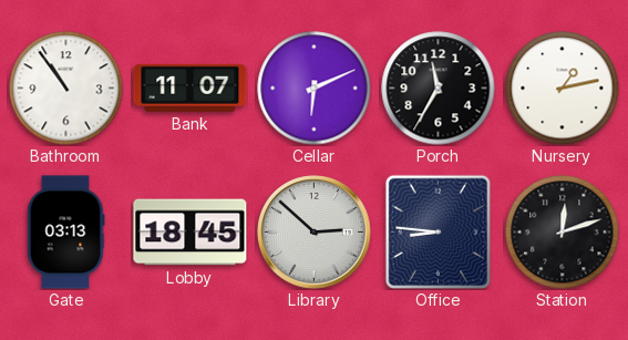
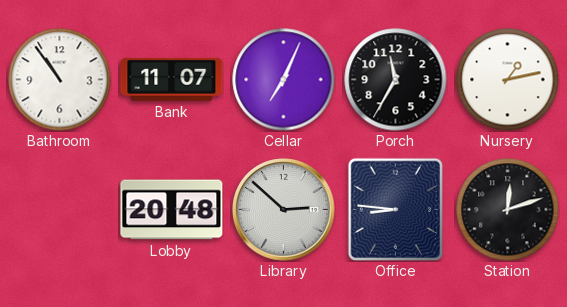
Cellar: 6:11 -> 7:04 (284, 80)
Gate: 03:13 -> none (65, 233)
Lobby: 18:45 -> 20:48 (172, 210)
